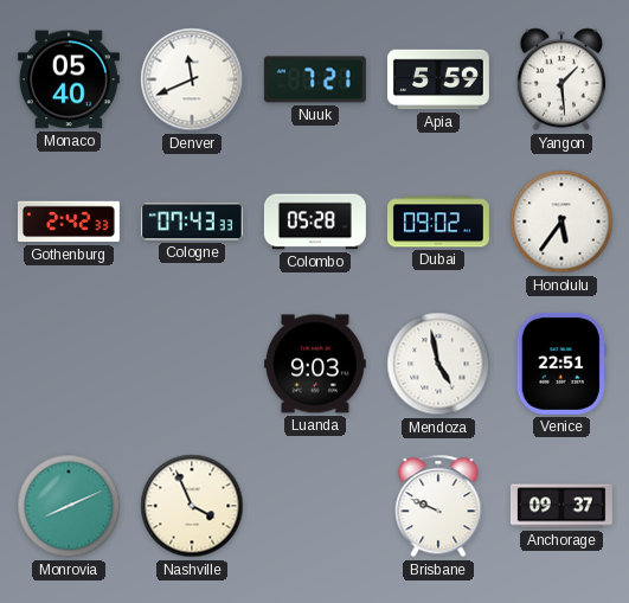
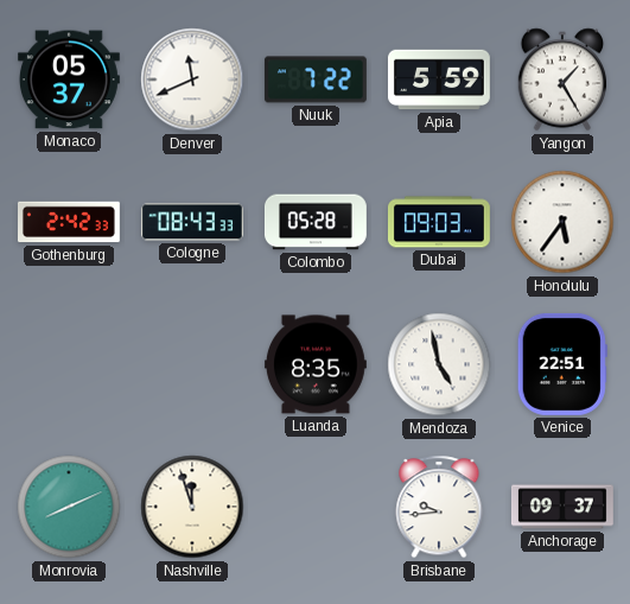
Monaco: 05:40 -> 05:37 (69, 80)
Nuuk: 7:21 -> 7:22 (316, 80)
Yangon: 1:29 -> 1:25 (562, 80)
Cologne: 07:43 -> 08:43 (192, 222)
Dubai: 09:02 -> 09:03 (439, 222)
Luanda: 9:03 -> 8:35 (316, 364)
Nashville: 3:56 -> 11:57 (192, 507)
Brisbane: 9:49 -> 9:44 (439, 507)
